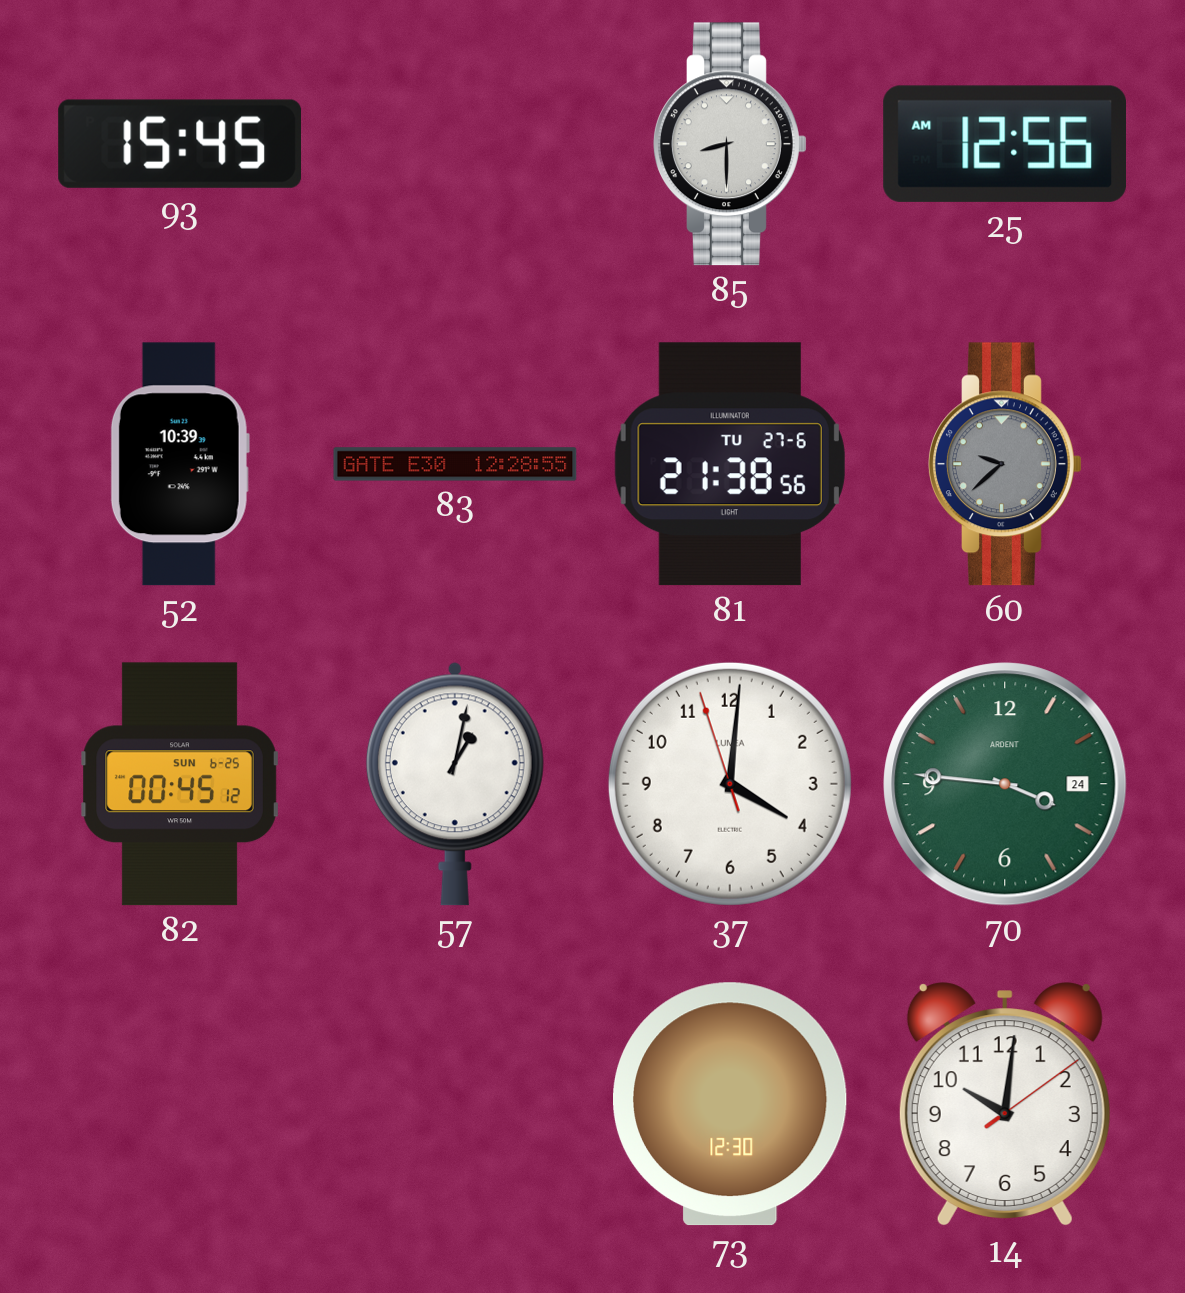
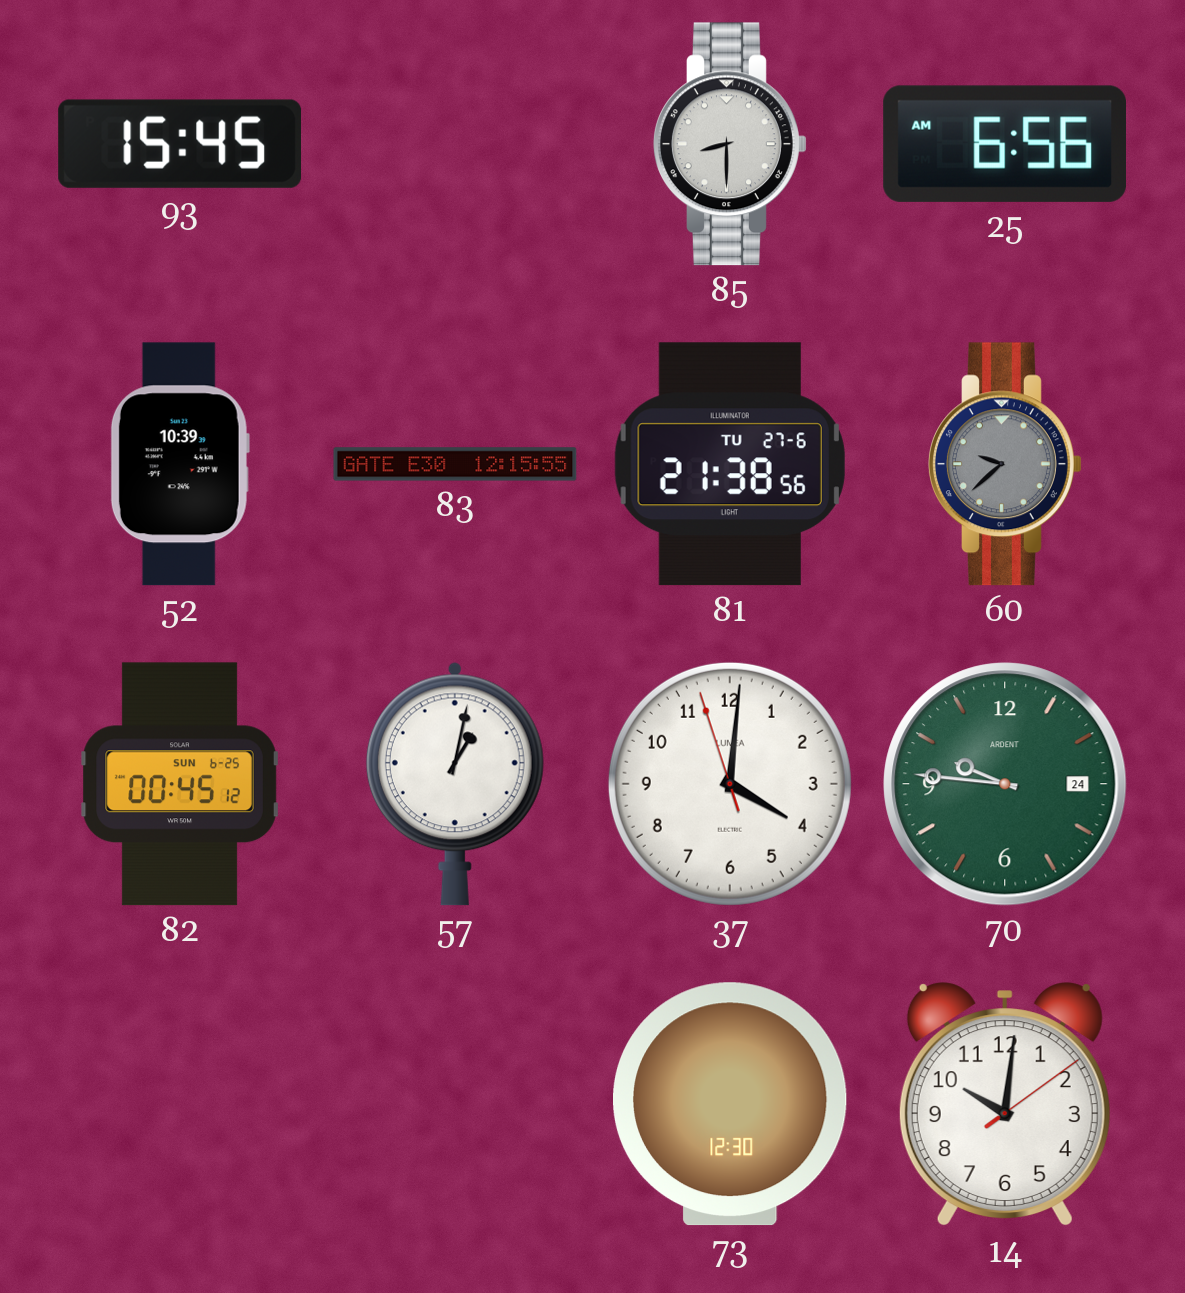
25: 12:56 -> 6:56 (1004, 144)
83: 12:28 -> 12:15 (455, 464)
70: 3:46 -> 9:46 (1005, 784)
